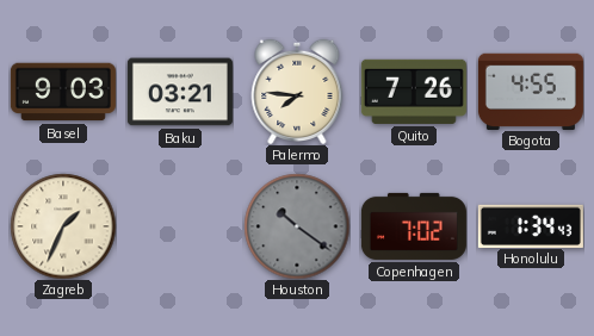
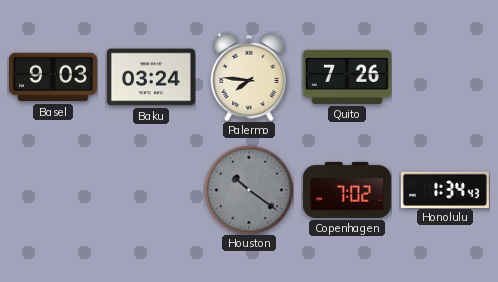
Baku: 03:21 -> 03:24 (151, 77)
Bogota: 4:55 -> none (531, 91)
Zagreb: 1:34 -> none (63, 226)
